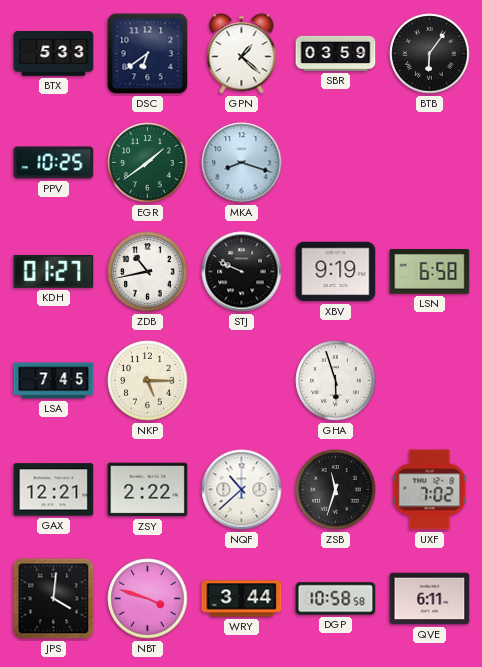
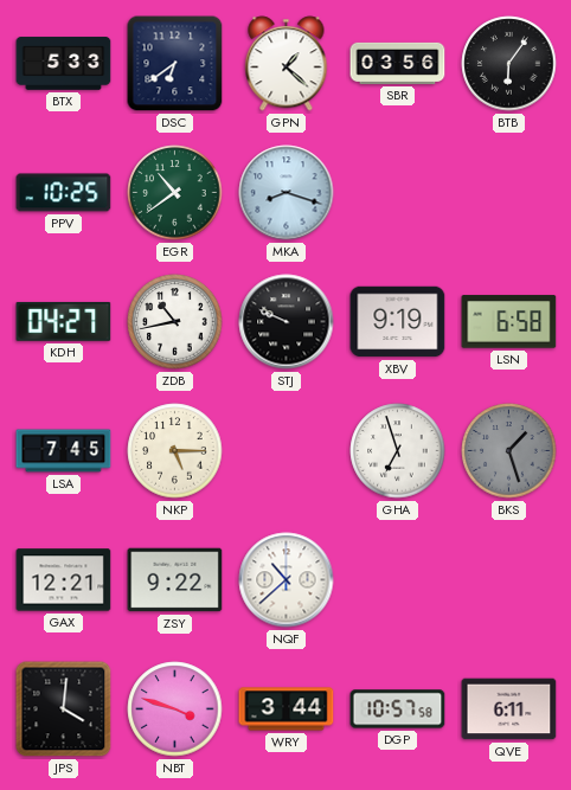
SBR: 03:59 -> 03:56 (398, 63)
EGR: 1:39 -> 10:39 (175, 193)
KDH: 01:27 -> 04:27 (64, 321)
GHA: 5:57 -> 6:57 (398, 451)
BKS: none -> 1:27 (509, 451)
ZSY: 2:22 -> 9:22 (175, 580)
ZSB: 11:33 -> none (336, 490)
UXF: 7:02 -> none (430, 490)
DGP: 10:58 -> 10:57 (398, 709)
